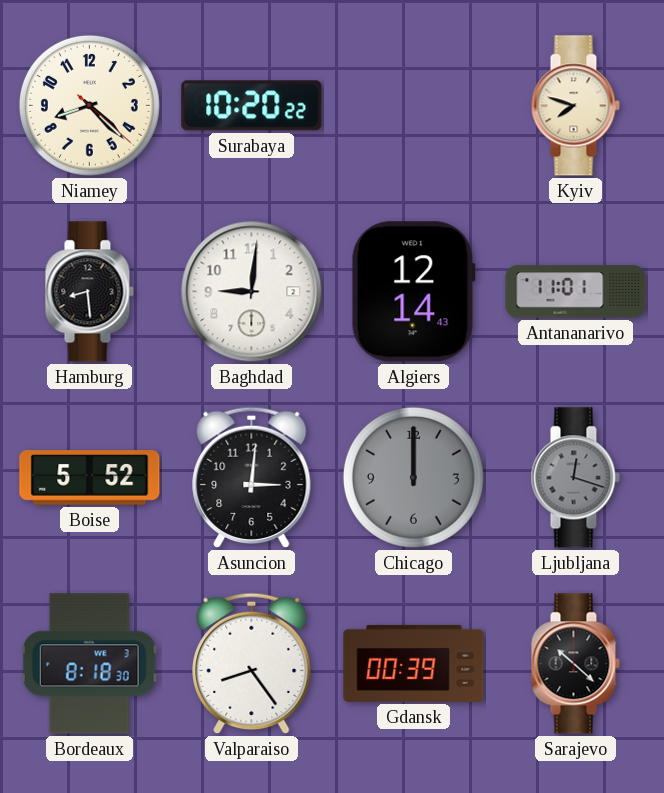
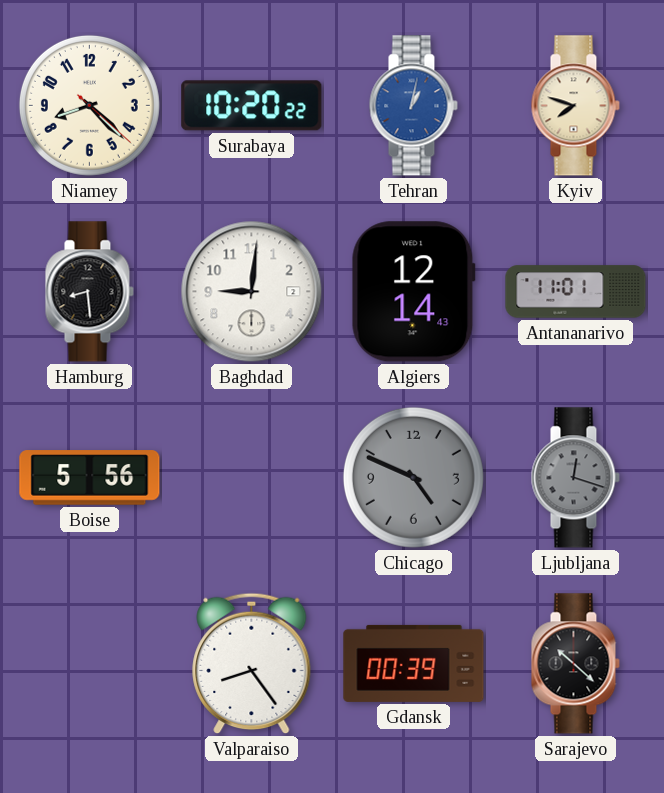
Tehran: none -> 1:02 (413, 106)
Boise: 5:52 -> 5:56 (90, 478)
Asuncion: 3:01 -> none (252, 478)
Chicago: 12:00 -> 4:49 (413, 477)
Bordeaux: 8:18 -> none (89, 664)
